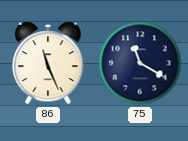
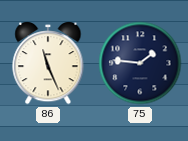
75: 11:20 -> 1:46 (140, 63)
